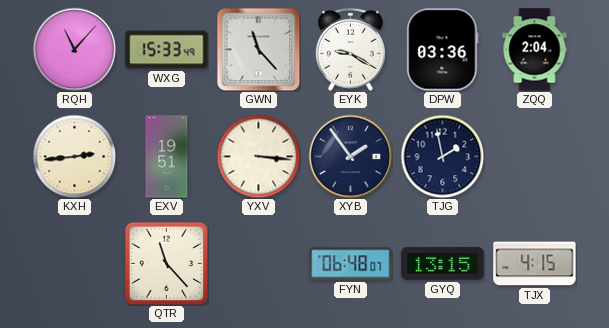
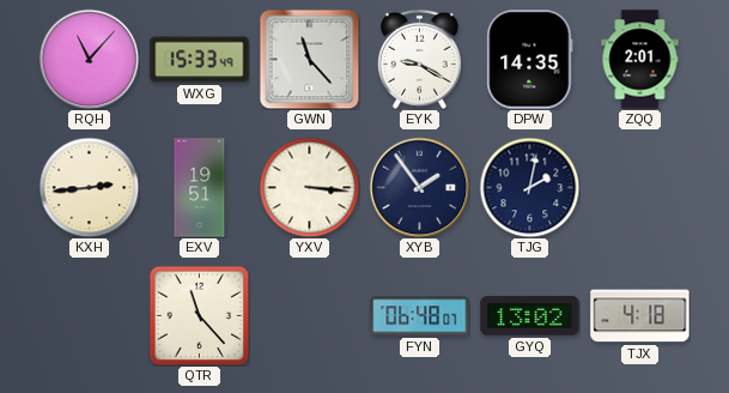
DPW: 03:36 -> 14:35 (530, 60)
ZQQ: 2:04 -> 2:01 (640, 60)
TJG: 1:58 -> 2:02 (529, 187)
GYQ: 13:15 -> 13:02 (530, 316)
TJX: 4:15 -> 4:18 (640, 316)
